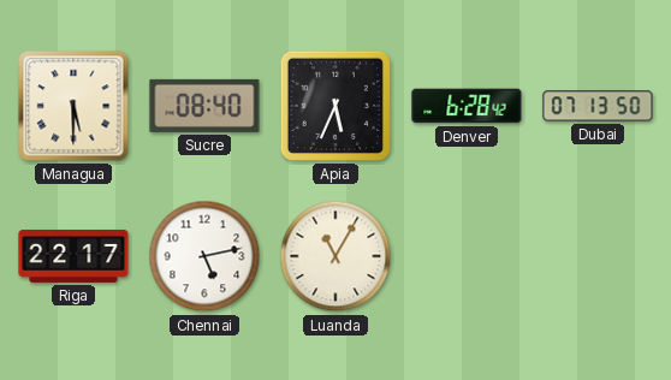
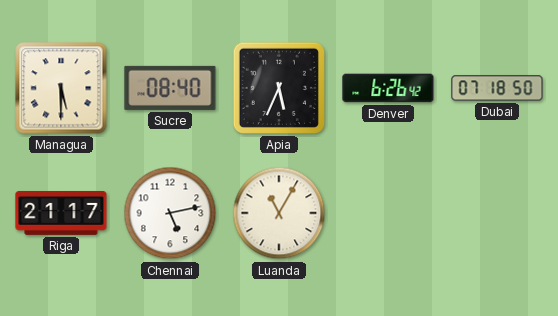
Denver: 6:28 -> 6:26 (388, 88)
Dubai: 07:13 -> 07:18 (497, 88)
Riga: 22:17 -> 21:17 (61, 214)
